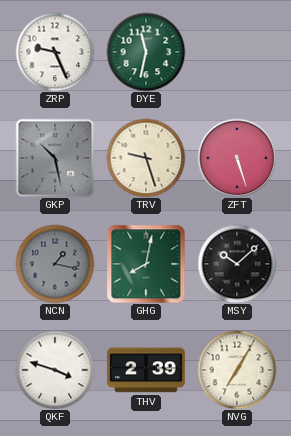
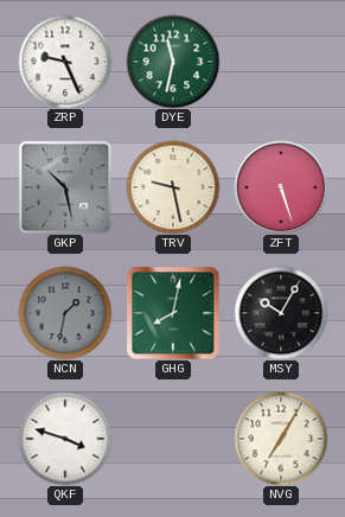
TRV: 9:27 -> 9:28 (173, 187)
NCN: 1:17 -> 1:32 (65, 313)
MSY: 10:08 -> 10:05 (281, 313)
THV: 2:39 -> none (146, 370)
